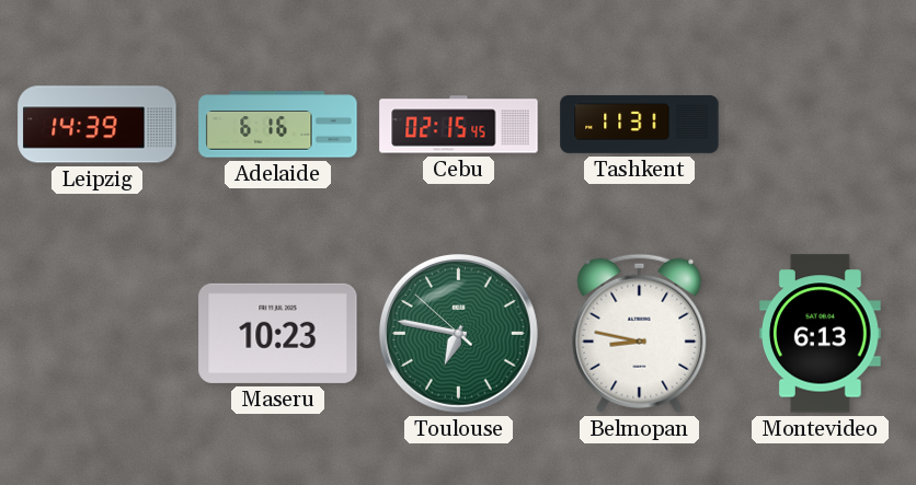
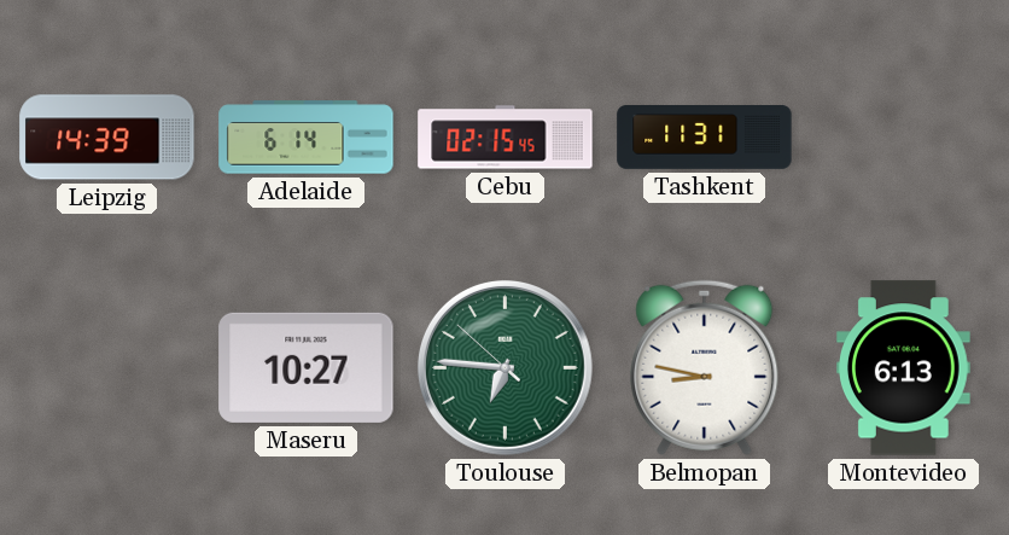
Adelaide: 6:16 -> 6:14 (307, 138)
Maseru: 10:23 -> 10:27 (307, 367)
Toulouse: 6:46 -> 6:45 (505, 367)
